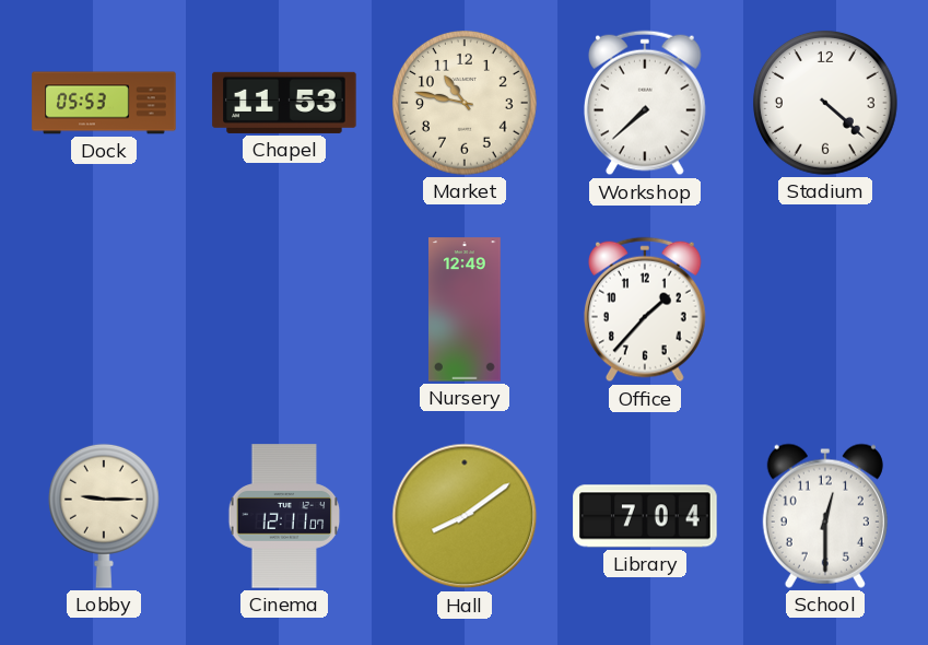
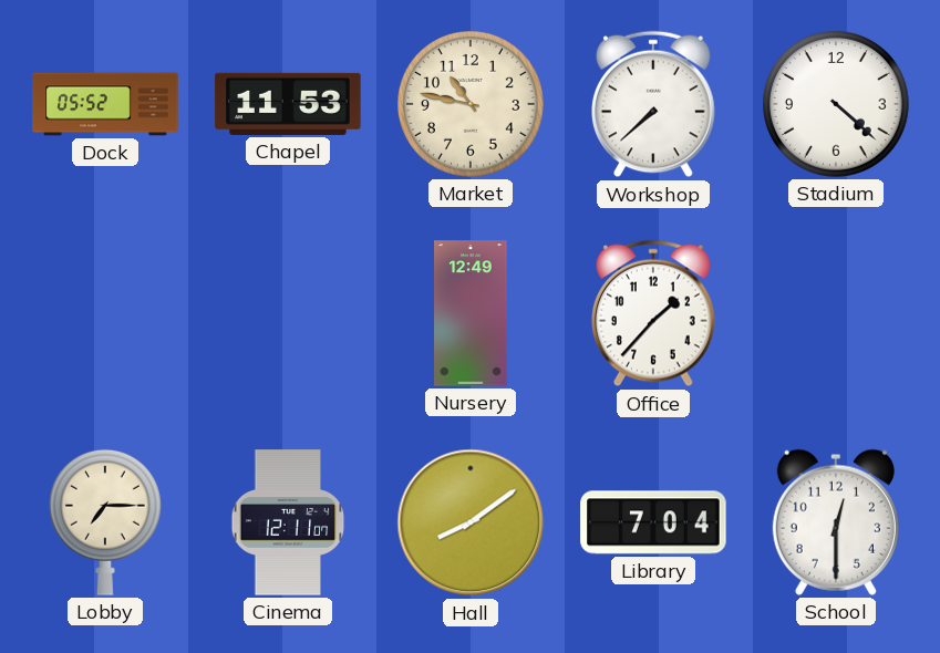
Dock: 05:53 -> 05:52 (105, 104)
Lobby: 9:15 -> 7:15 (105, 522)
